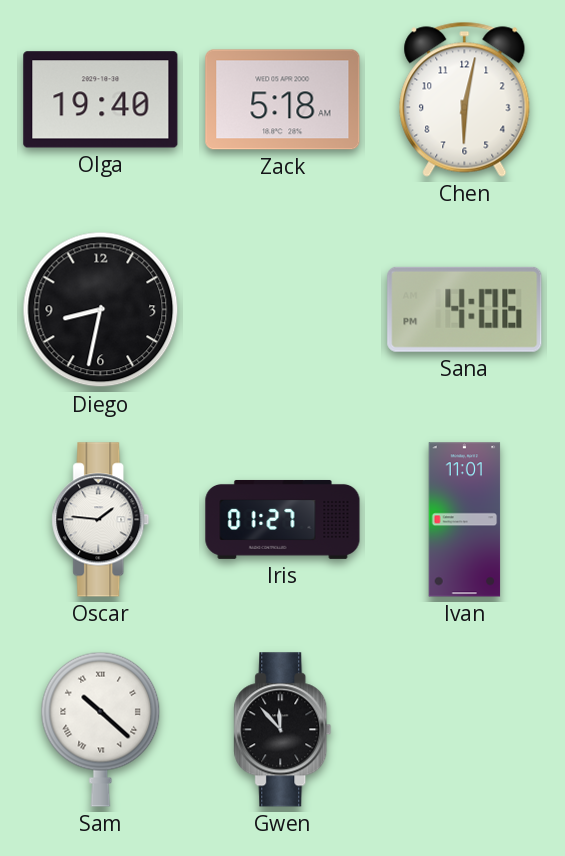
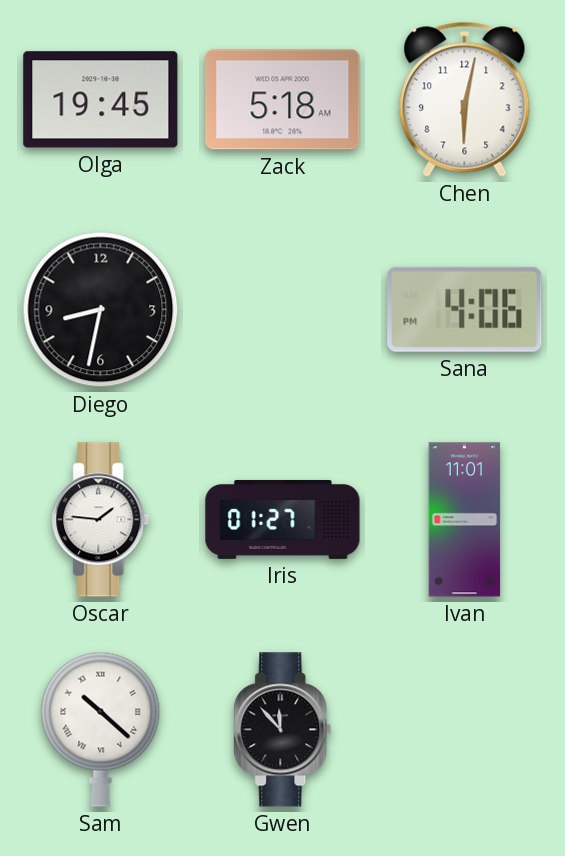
Olga: 19:40 -> 19:45 (101, 100)
